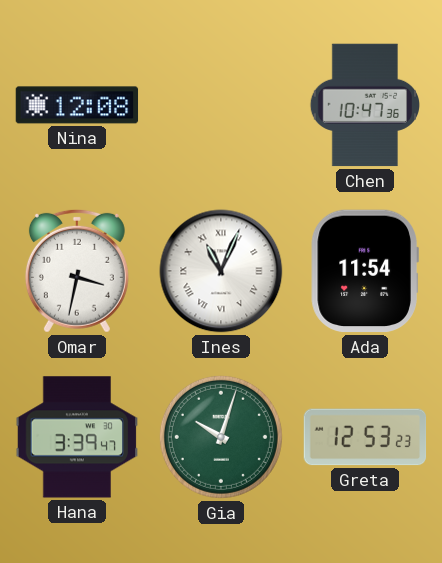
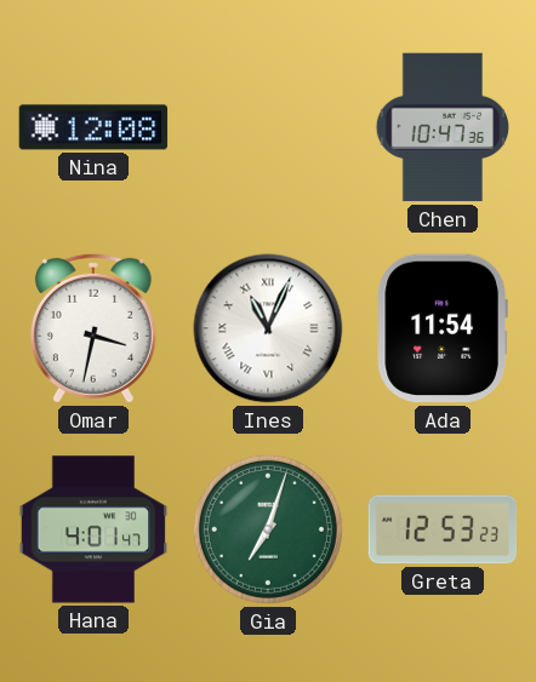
Hana: 3:39 -> 4:01 (93, 529)
Gia: 10:03 -> 7:03 (268, 529)
